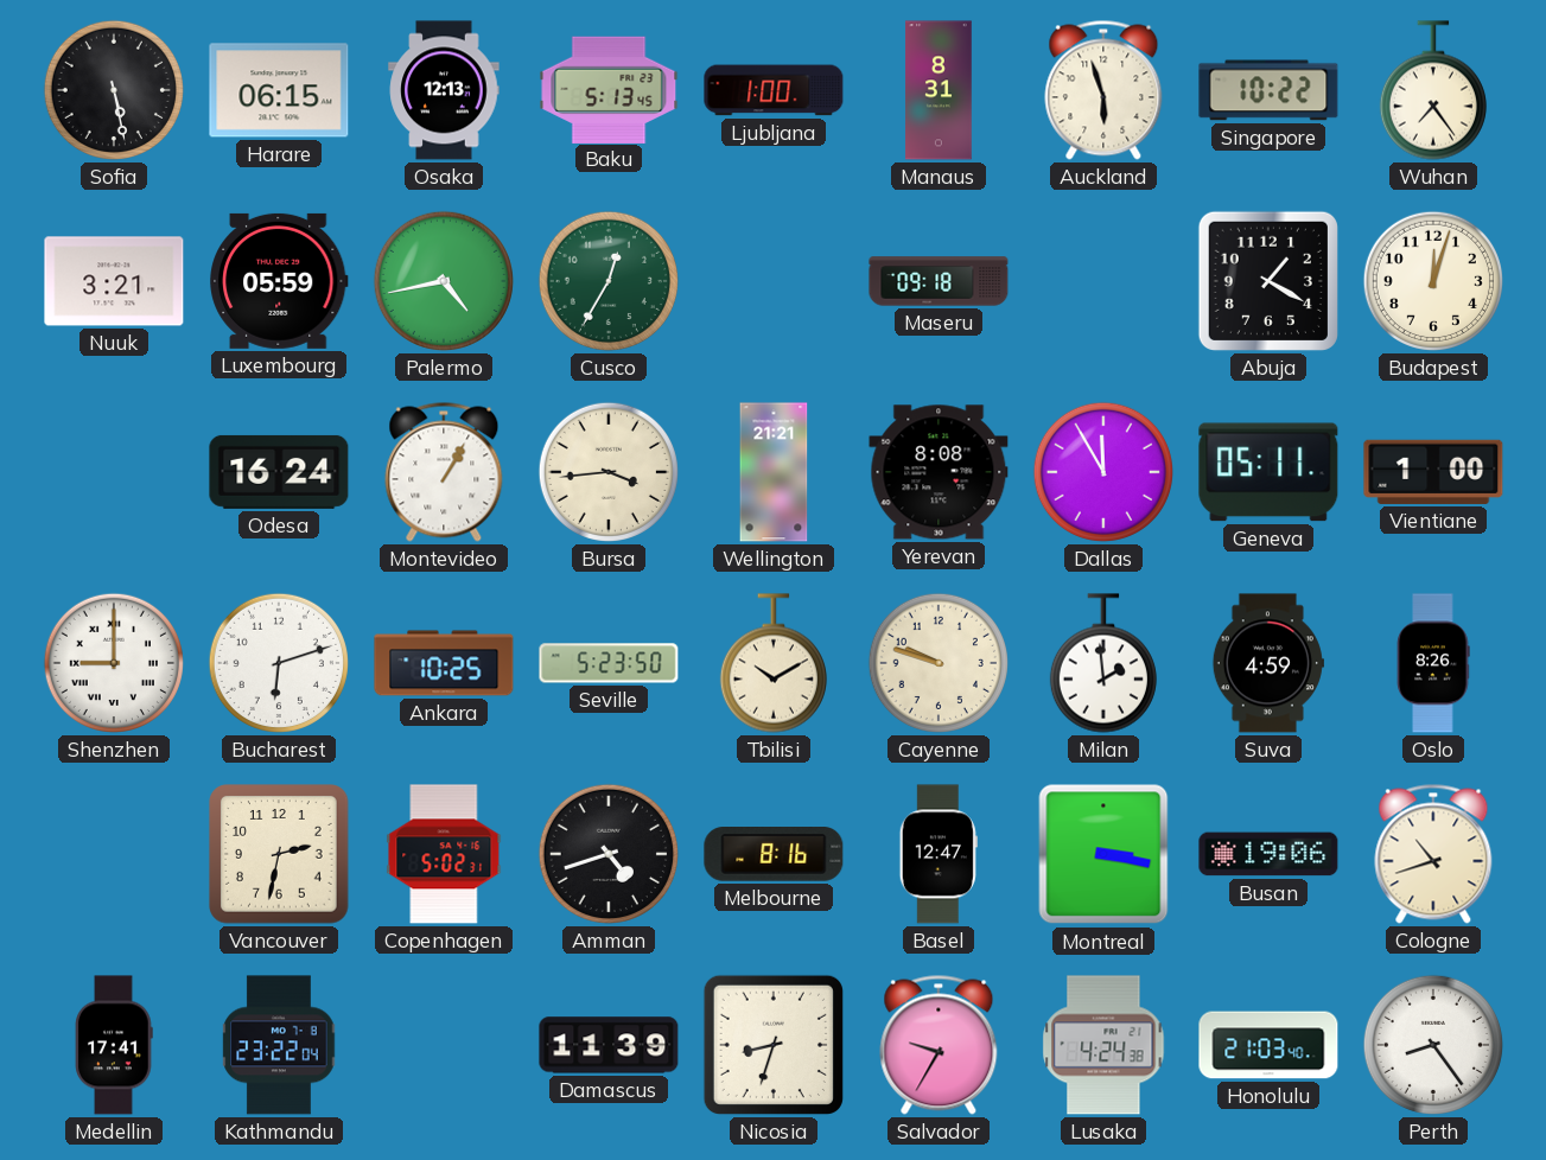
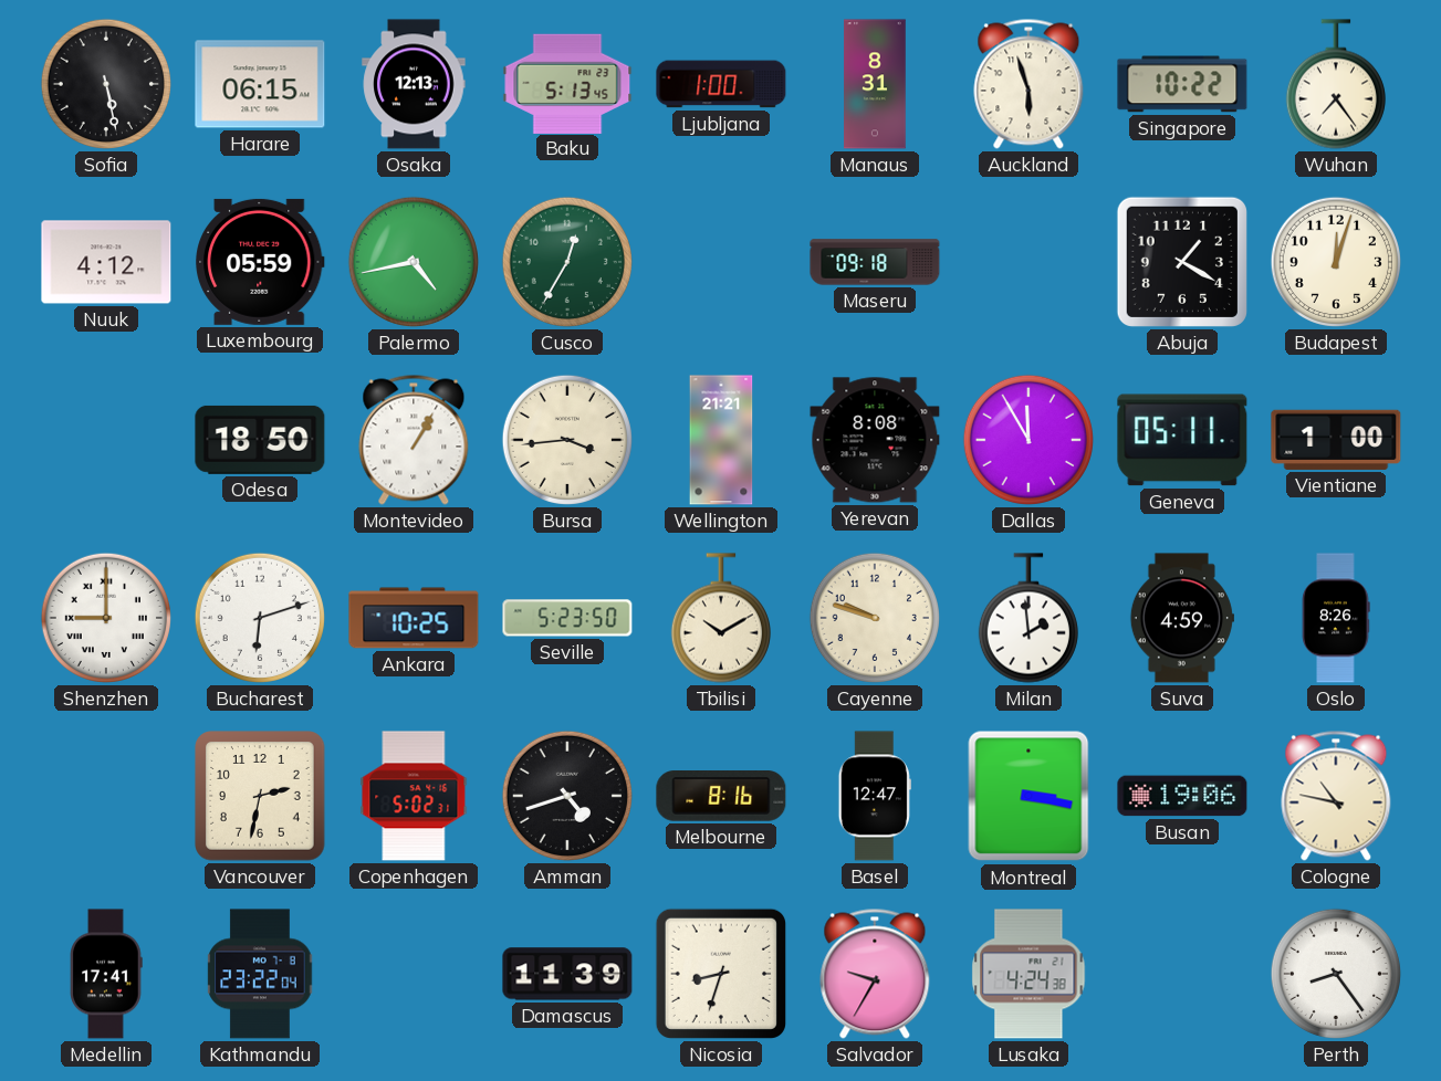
Nuuk: 3:21 -> 4:12 (106, 262)
Odesa: 16:24 -> 18:50 (260, 440)
Cologne: 10:42 -> 10:47 (1336, 796)
Honolulu: 21:03 -> none (1268, 1045)
